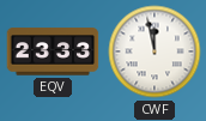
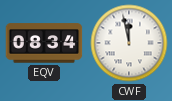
EQV: 23:33 -> 08:34 (44, 43)
